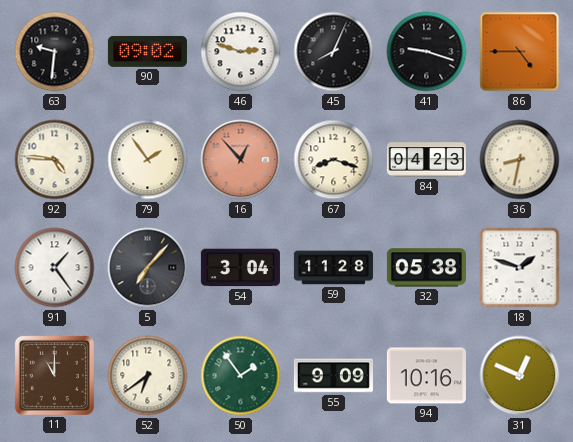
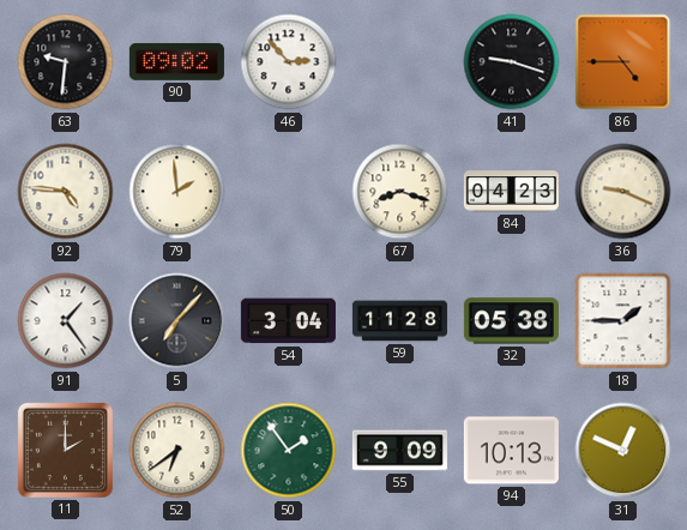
46: 2:48 -> 2:53 (289, 62)
45: 8:04 -> none (334, 52)
79: 1:54 -> 1:59 (177, 192)
16: 12:53 -> none (241, 160)
36: 8:32 -> 9:19 (623, 192)
18: 1:48 -> 1:45 (623, 321)
11: 11:00 -> 2:00 (65, 450)
94: 10:16 -> 10:13 (511, 451)
